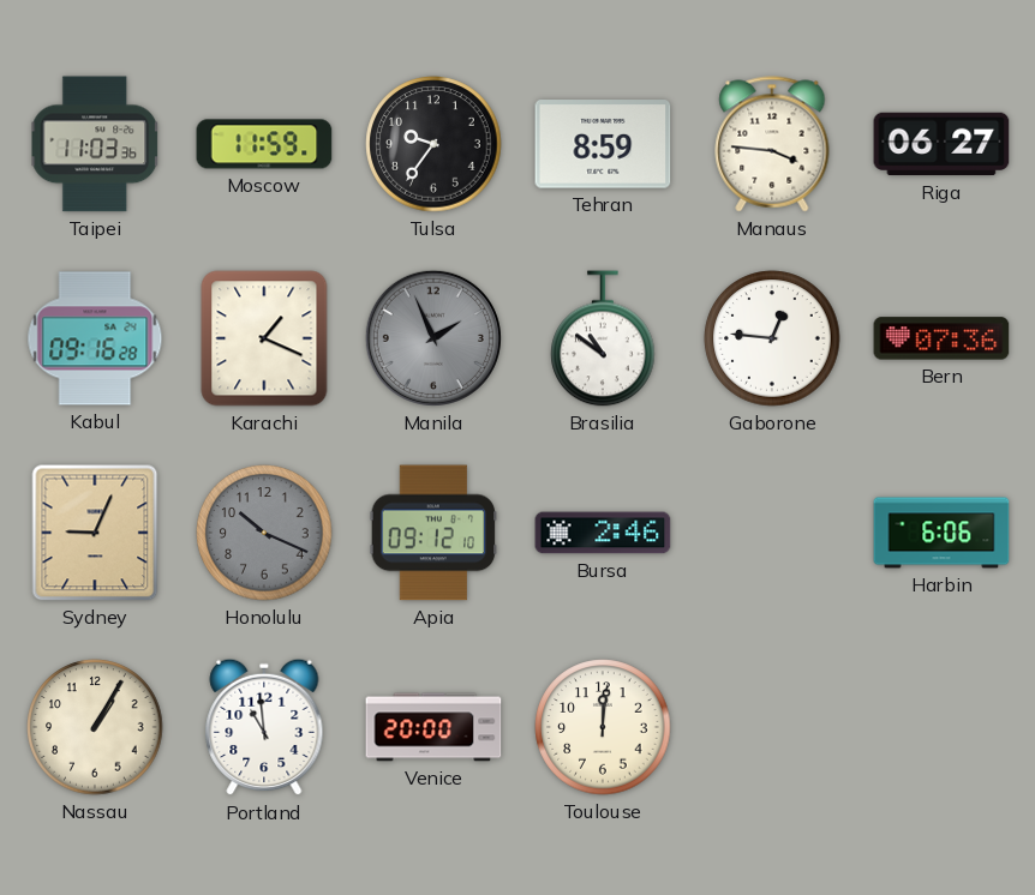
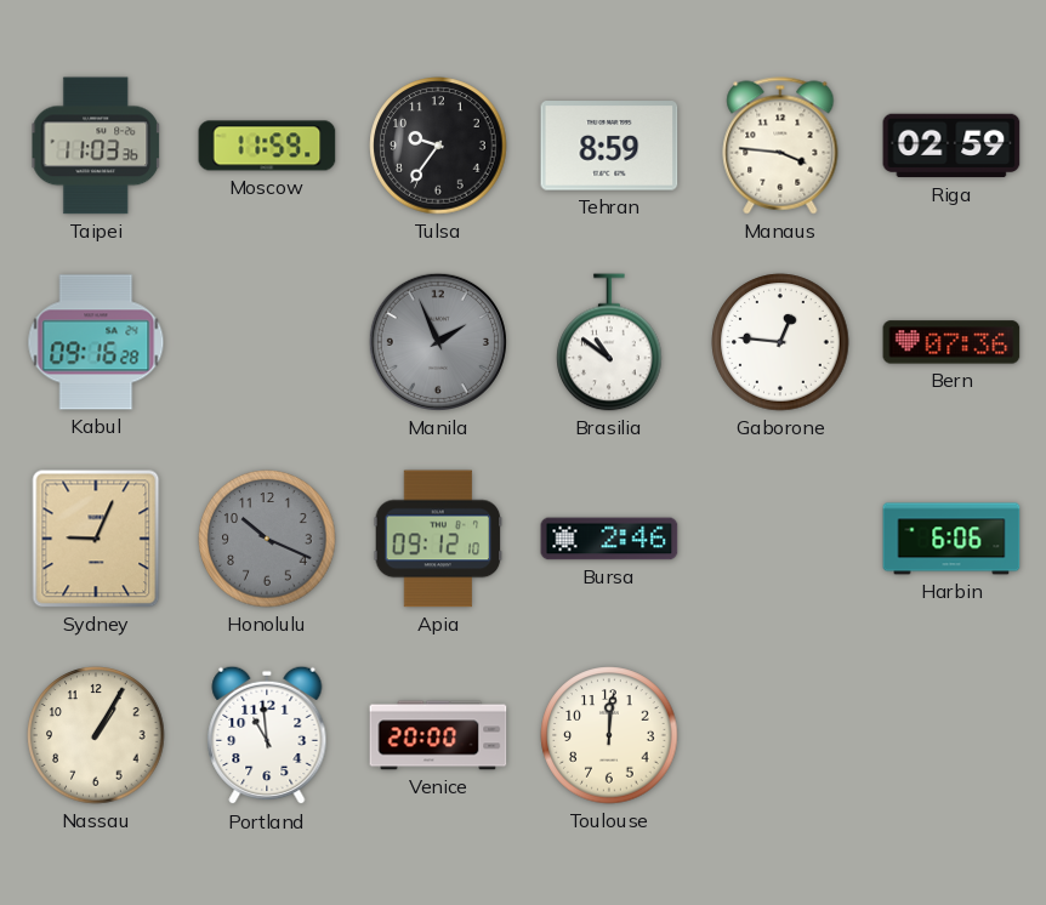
Riga: 06:27 -> 02:59 (951, 146)
Karachi: 1:19 -> none (264, 338)
